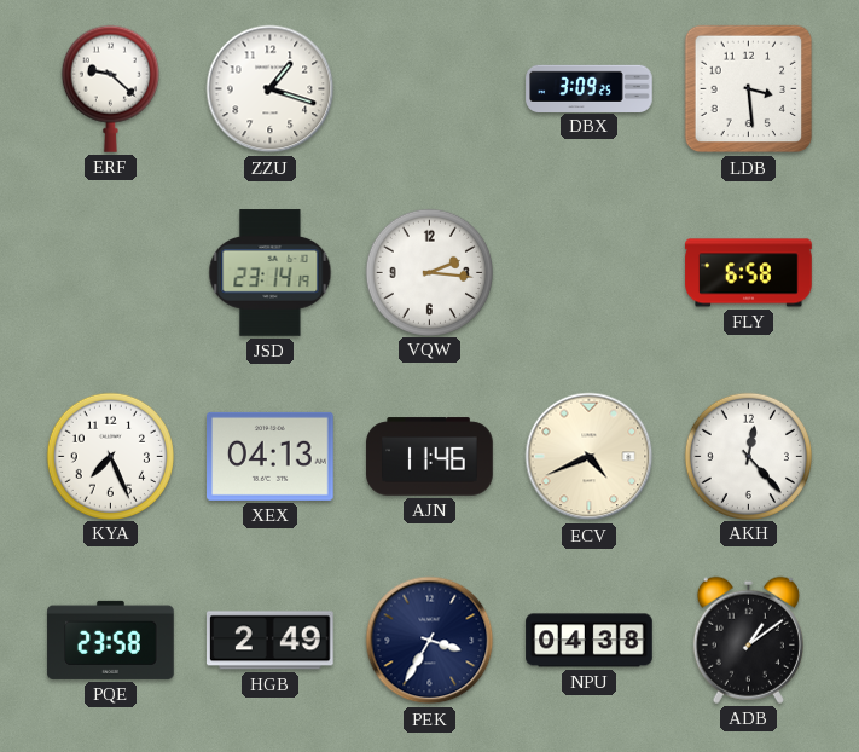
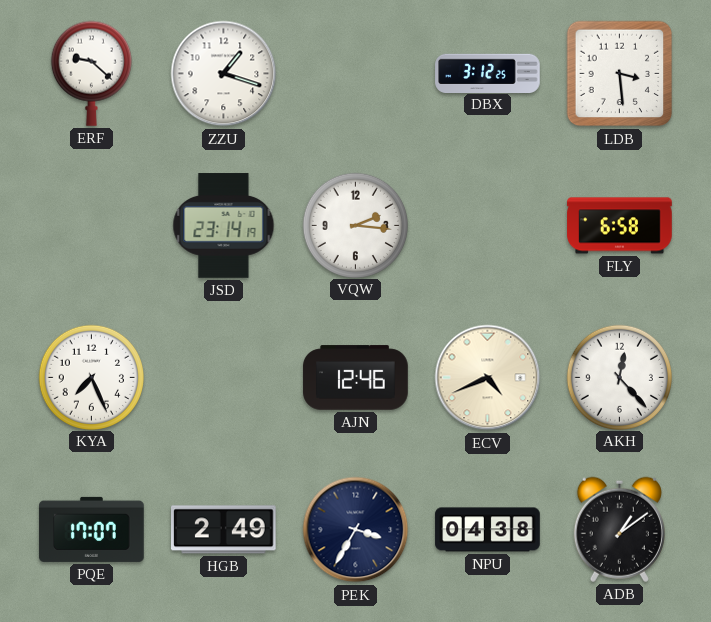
DBX: 3:09 -> 3:12 (488, 73)
XEX: 04:13 -> none (271, 456)
AJN: 11:46 -> 12:46 (356, 378)
PQE: 23:58 -> 17:07 (92, 529)
